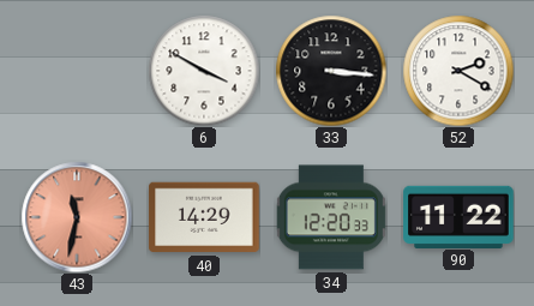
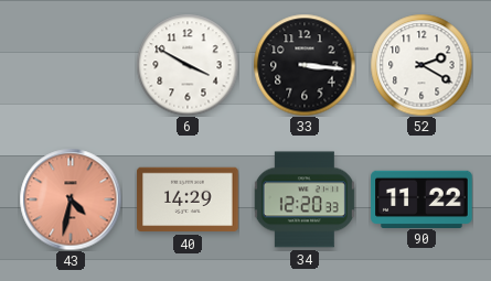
43: 11:32 -> 4:32 (71, 199)
